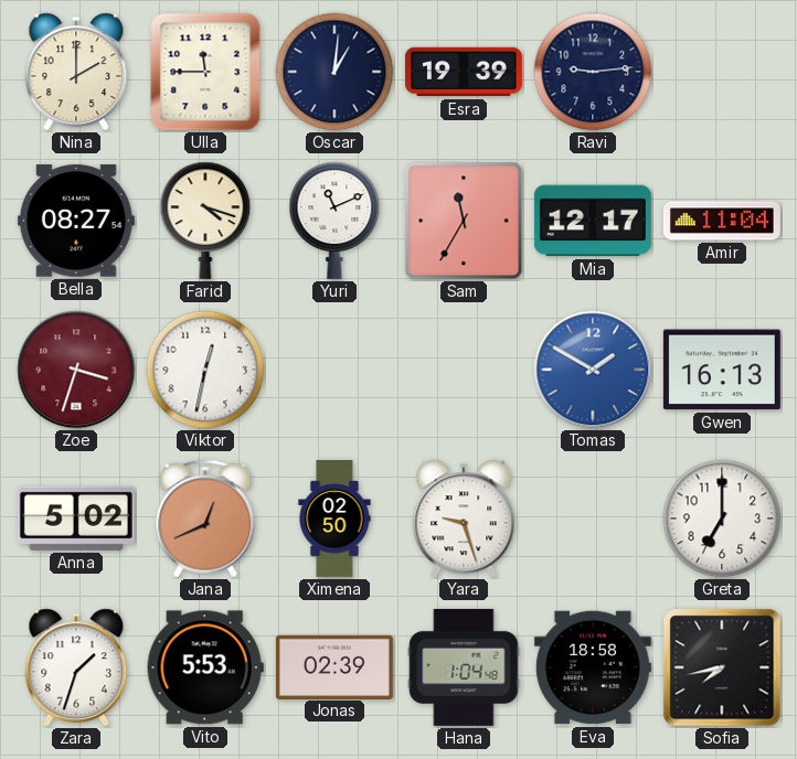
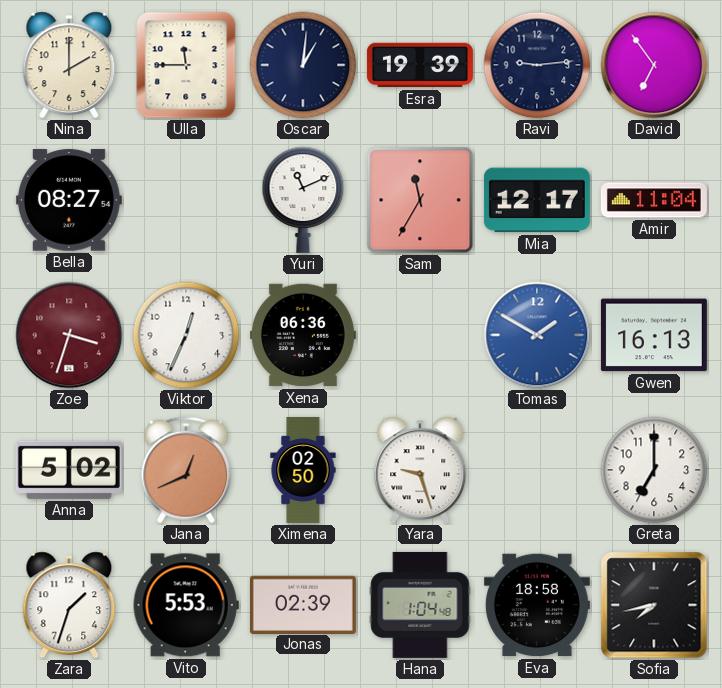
David: none -> 6:54 (654, 65)
Farid: 4:18 -> none (205, 221)
Viktor: 12:32 -> 12:34 (186, 335)
Xena: none -> 06:36 (303, 335)
